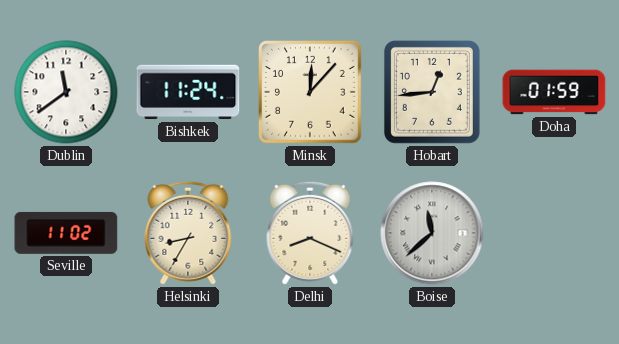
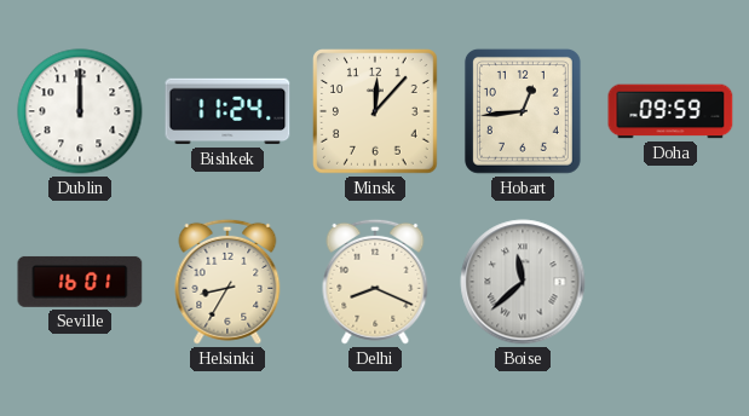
Dublin: 11:39 -> 12:00 (80, 111)
Doha: 01:59 -> 09:59 (670, 111)
Seville: 11:02 -> 16:01 (80, 282)
